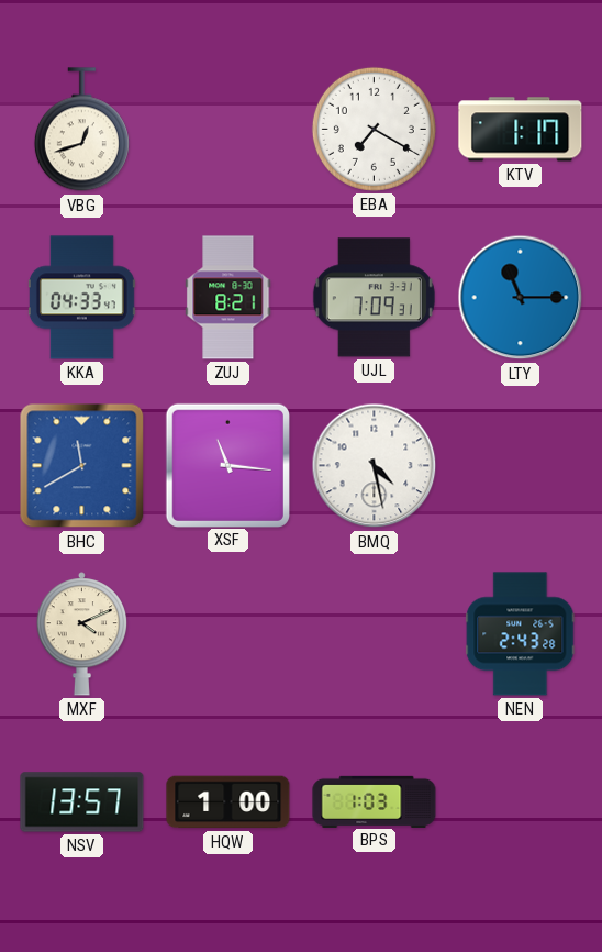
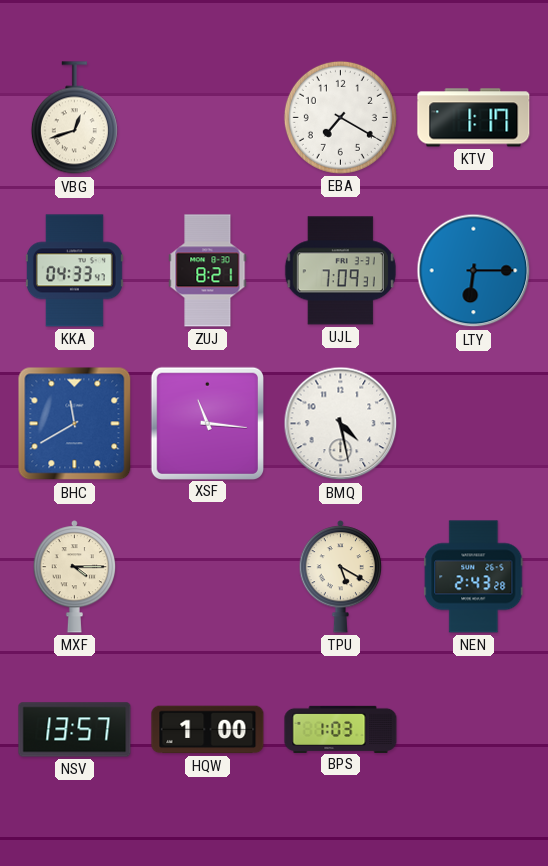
LTY: 11:15 -> 6:15 (474, 271)
MXF: 4:11 -> 4:15 (75, 577)
TPU: none -> 5:20 (341, 577)
